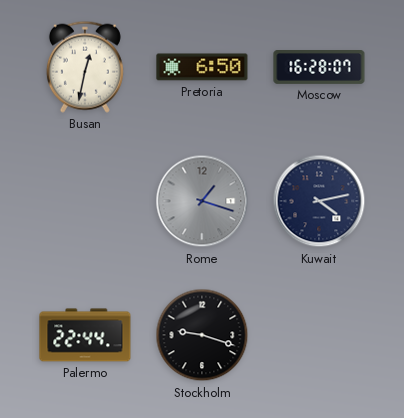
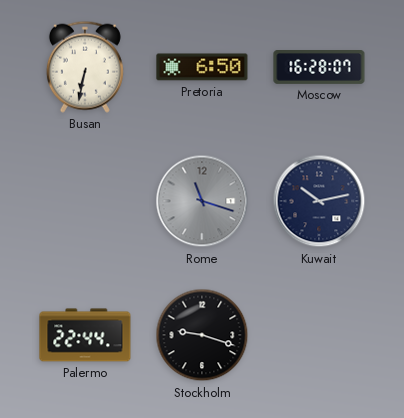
Busan: 12:32 -> 6:32 (85, 67)
Rome: 1:18 -> 11:18 (202, 201)
Kuwait: 4:13 -> 10:13 (319, 201)
